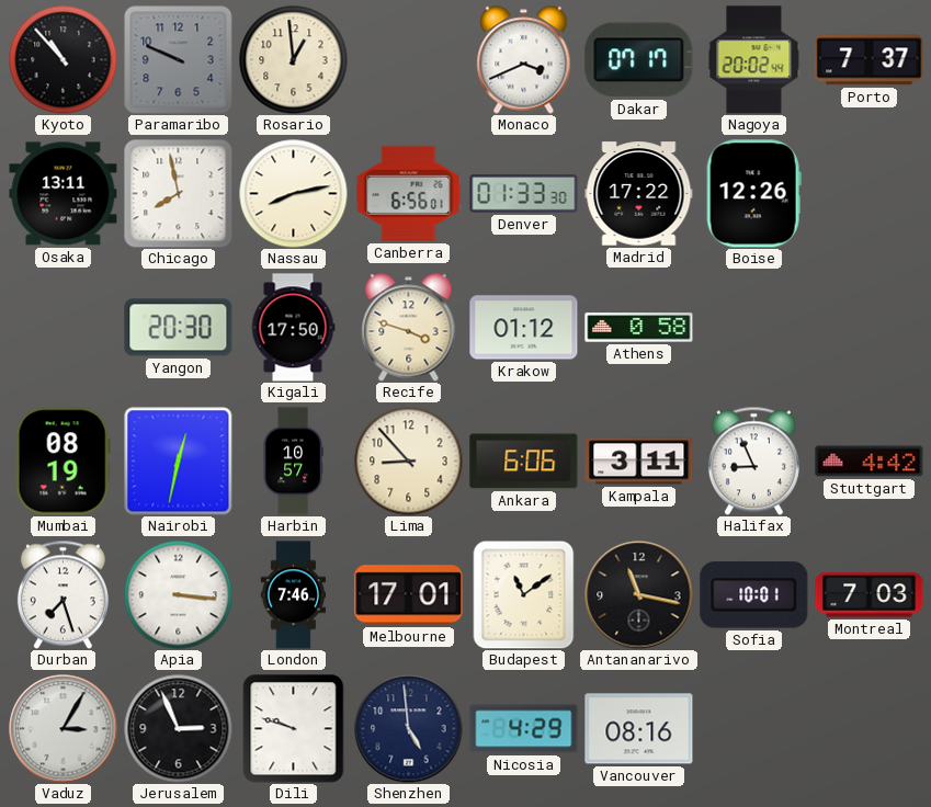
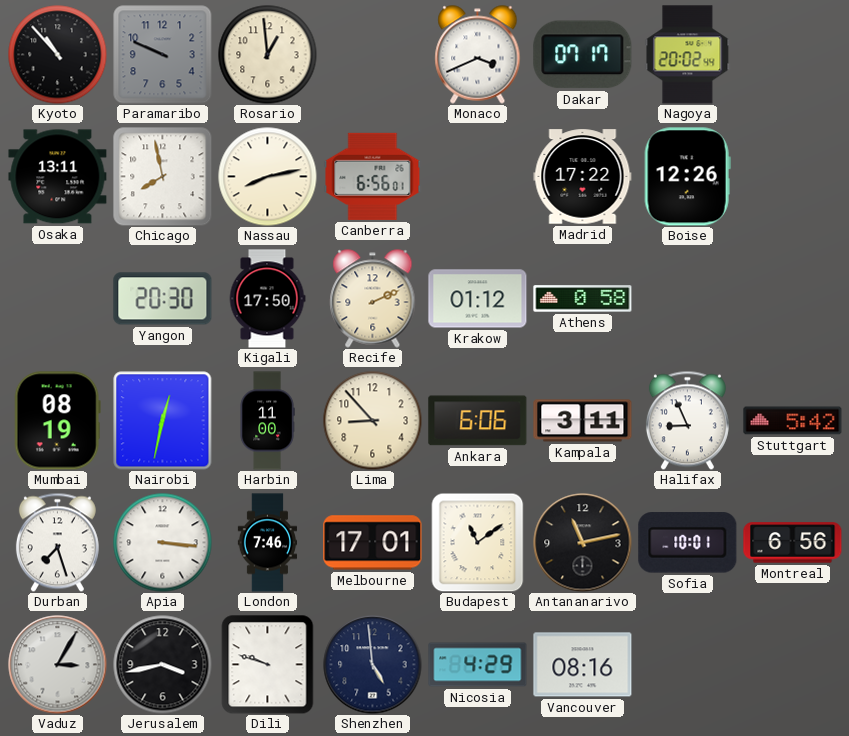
Porto: 7:37 -> none (870, 60)
Denver: 01:33 -> none (524, 194)
Recife: 3:48 -> 2:11 (373, 299)
Harbin: 10:57 -> 11:00 (267, 421)
Stuttgart: 4:42 -> 5:42 (793, 421)
Antananarivo: 11:17 -> 11:13 (583, 543)
Montreal: 7:03 -> 6:56 (793, 543)
Jerusalem: 2:56 -> 3:43 (163, 665)
